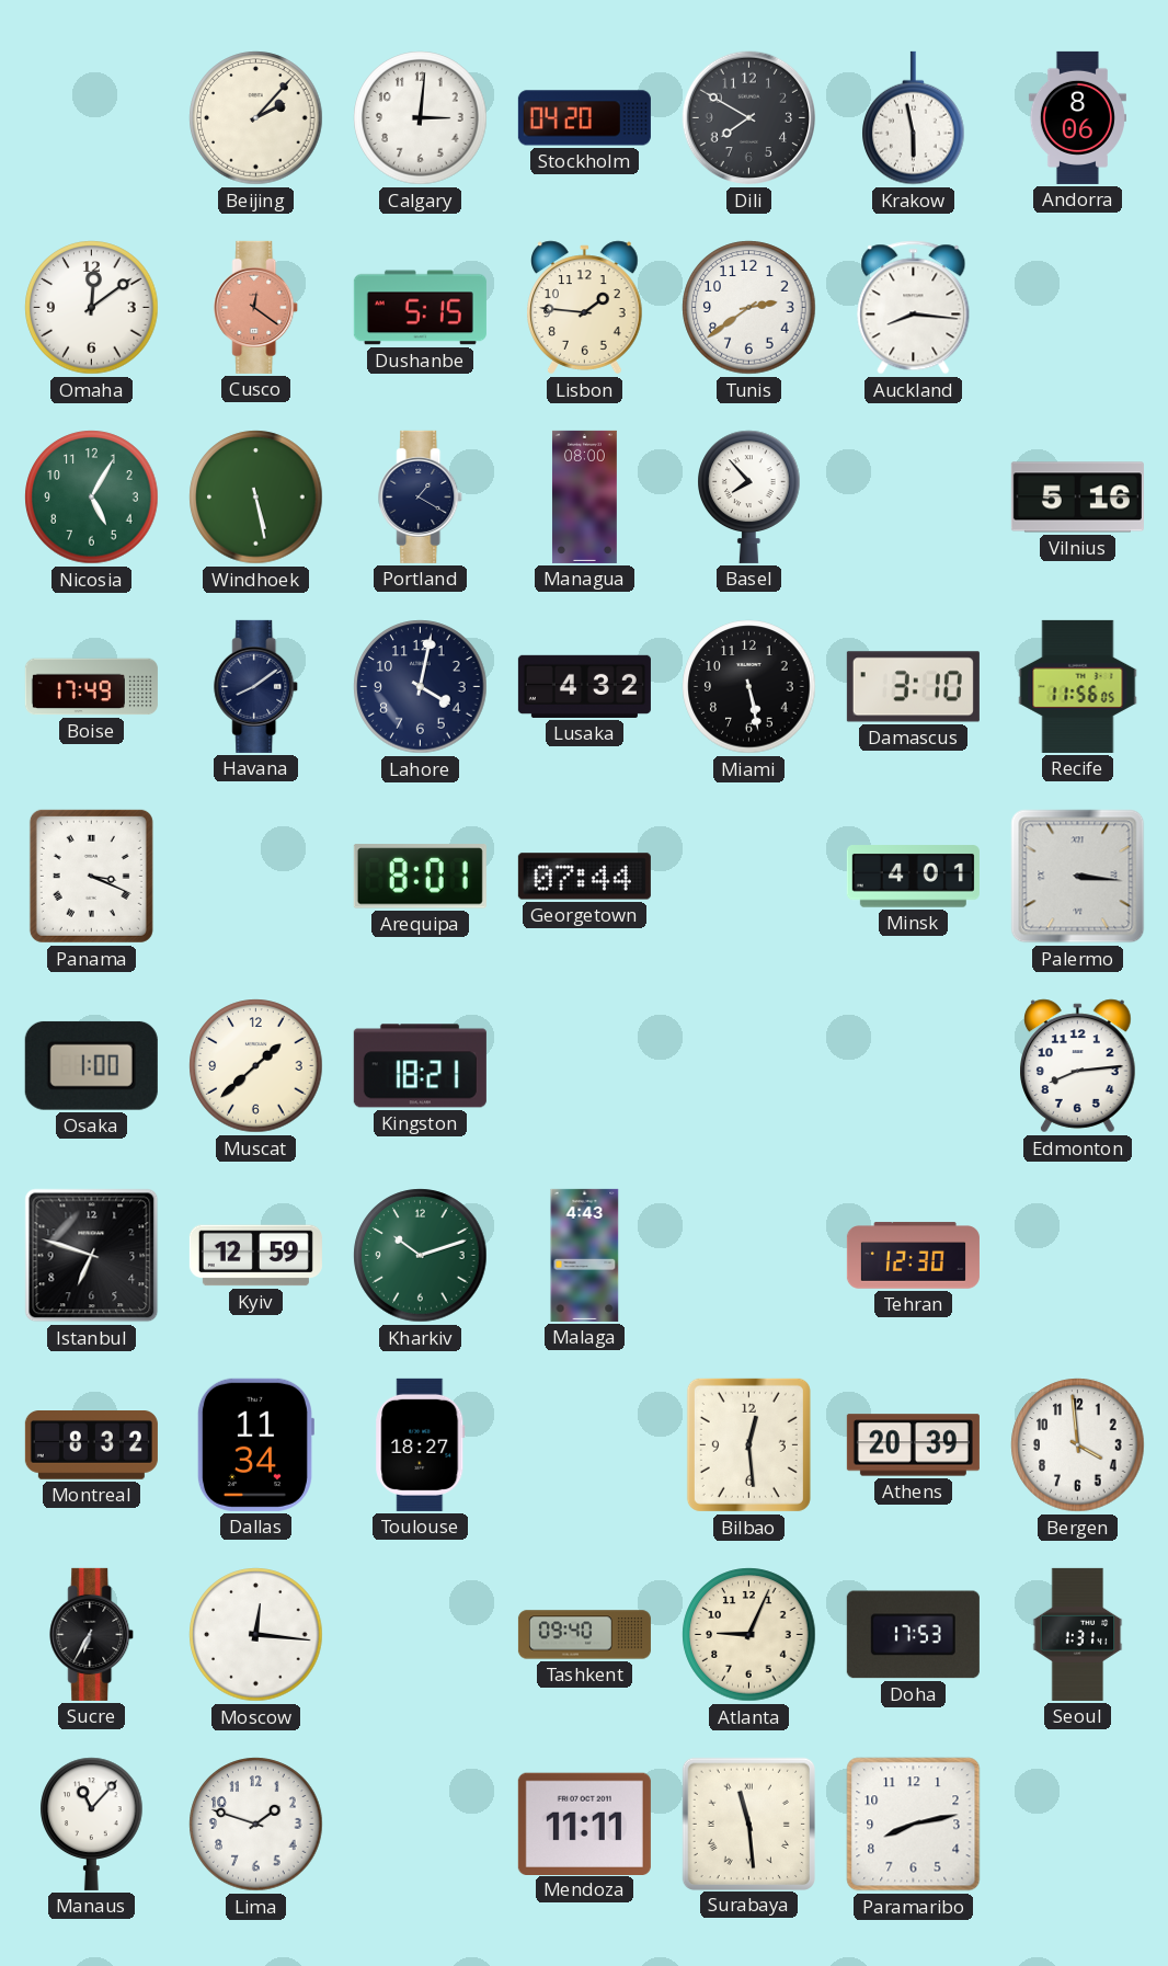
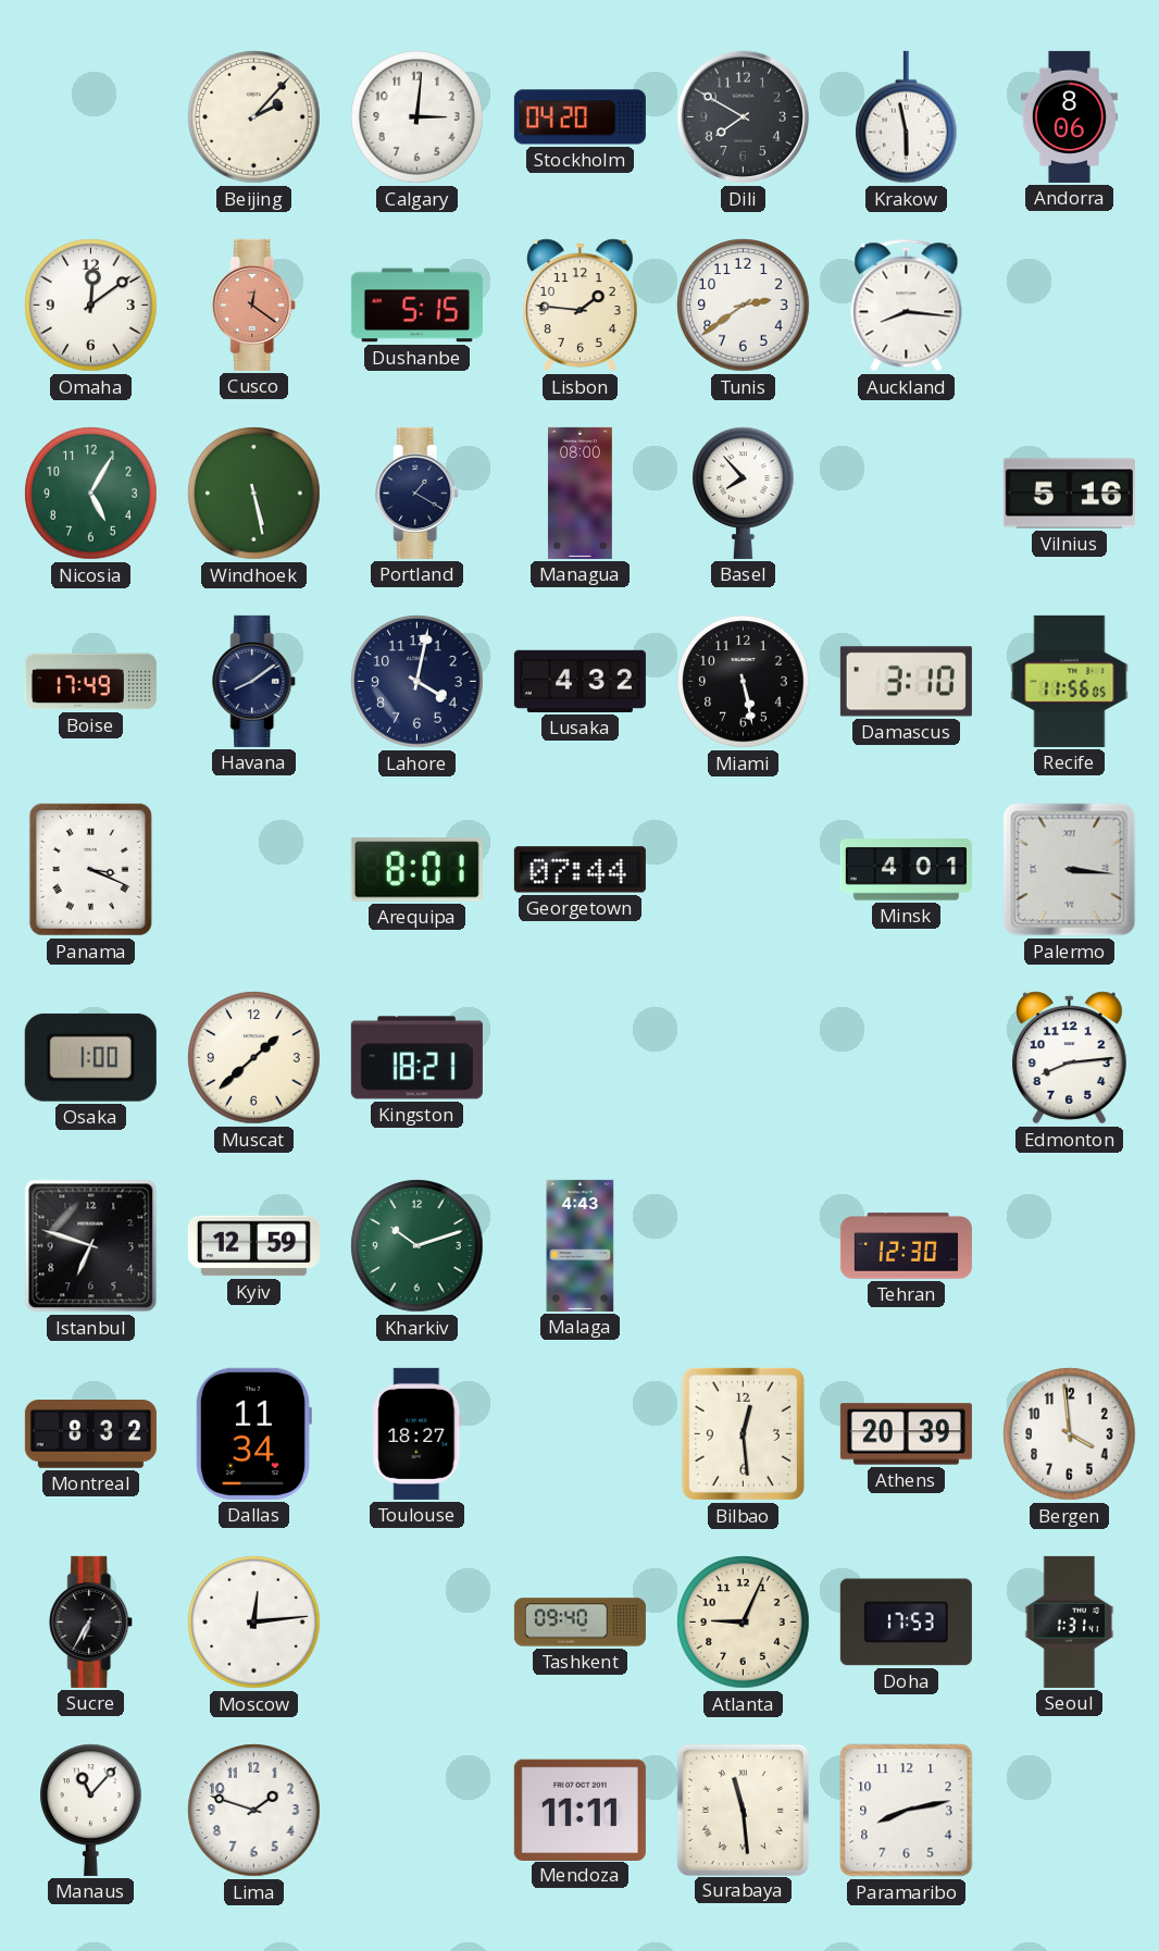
Moscow: 12:16 -> 12:14 (254, 1623)
